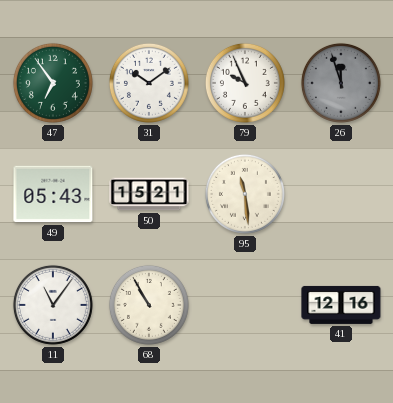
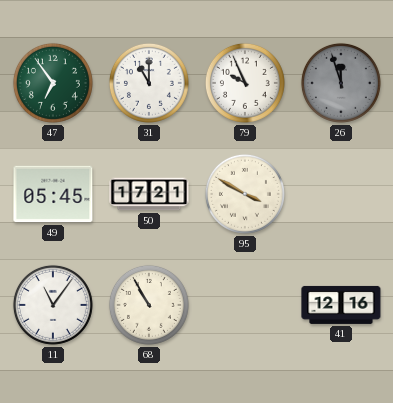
31: 10:09 -> 11:00 (149, 83)
49: 05:43 -> 05:45 (53, 194)
50: 15:21 -> 17:21 (149, 194)
95: 11:29 -> 3:50 (245, 194)
